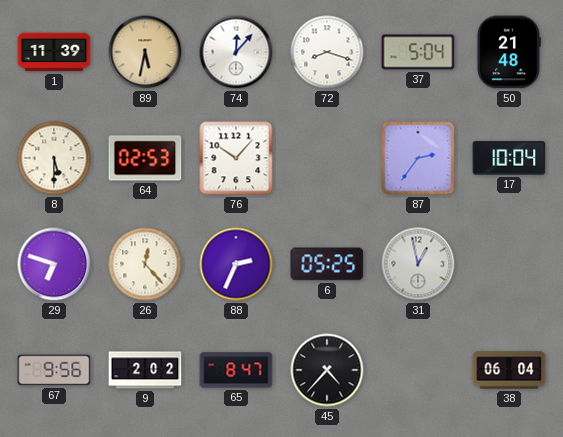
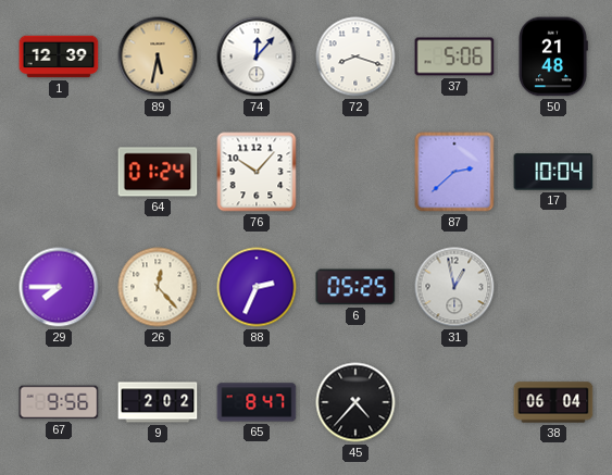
1: 11:39 -> 12:39 (59, 57)
37: 5:04 -> 5:06 (454, 57)
8: 5:30 -> none (54, 158)
64: 02:53 -> 01:24 (158, 172)
87: 2:36 -> 2:38 (454, 172)
29: 6:48 -> 7:45 (59, 287)
